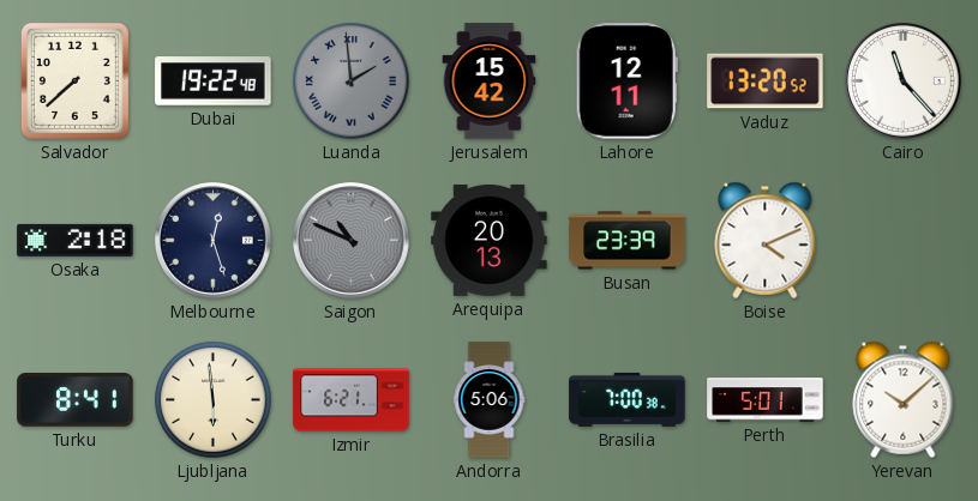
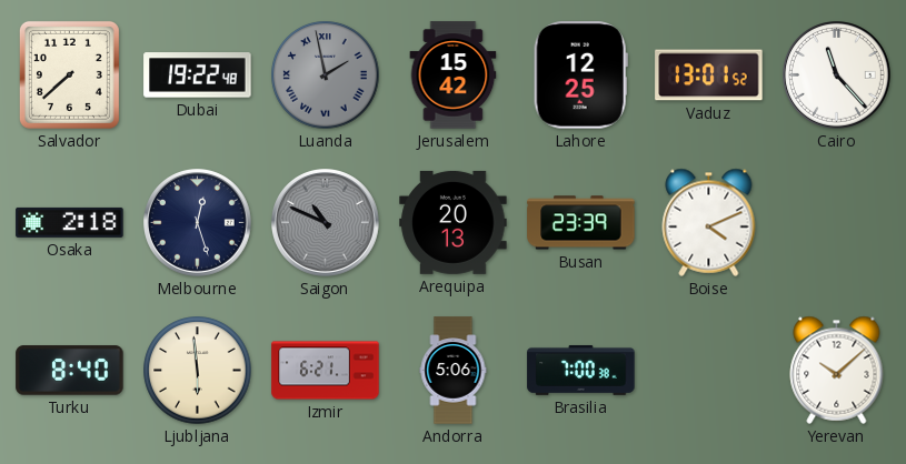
Luanda: 1:59 -> 1:58 (326, 75)
Lahore: 12:11 -> 12:25 (580, 75)
Vaduz: 13:20 -> 13:01 (709, 75)
Turku: 8:41 -> 8:40 (70, 371)
Perth: 5:01 -> none (766, 400)
